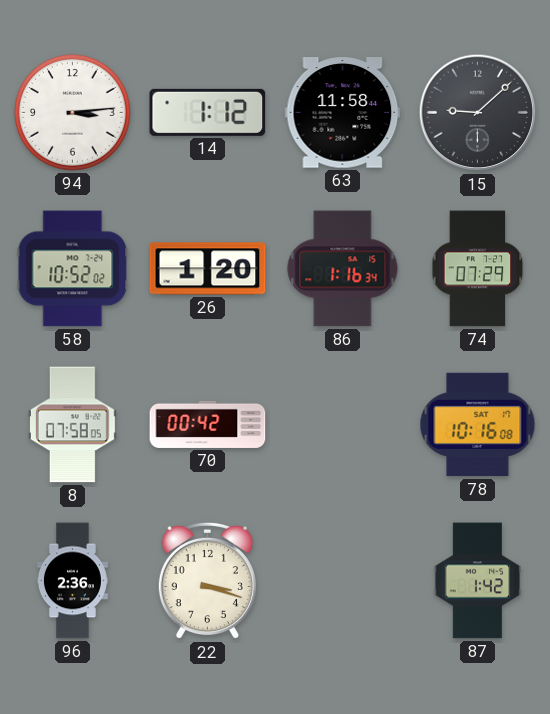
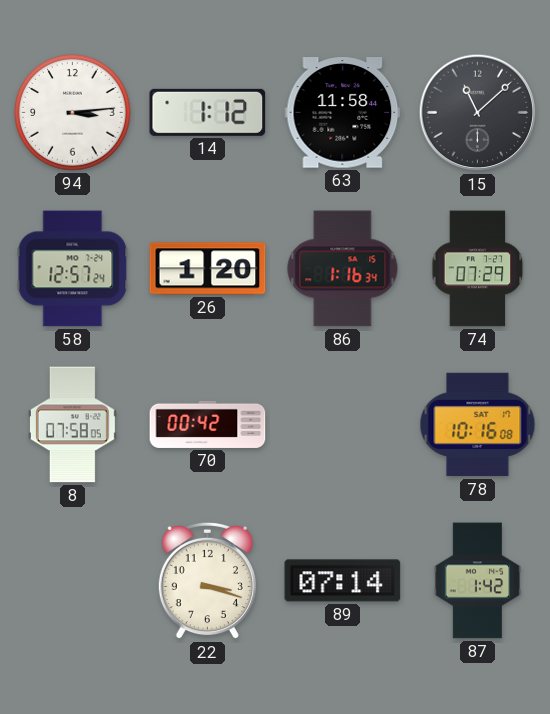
15: 9:08 -> 11:08 (478, 113)
58: 10:52 -> 12:57 (73, 269)
96: 2:36 -> none (72, 581)
89: none -> 07:14 (343, 581)
